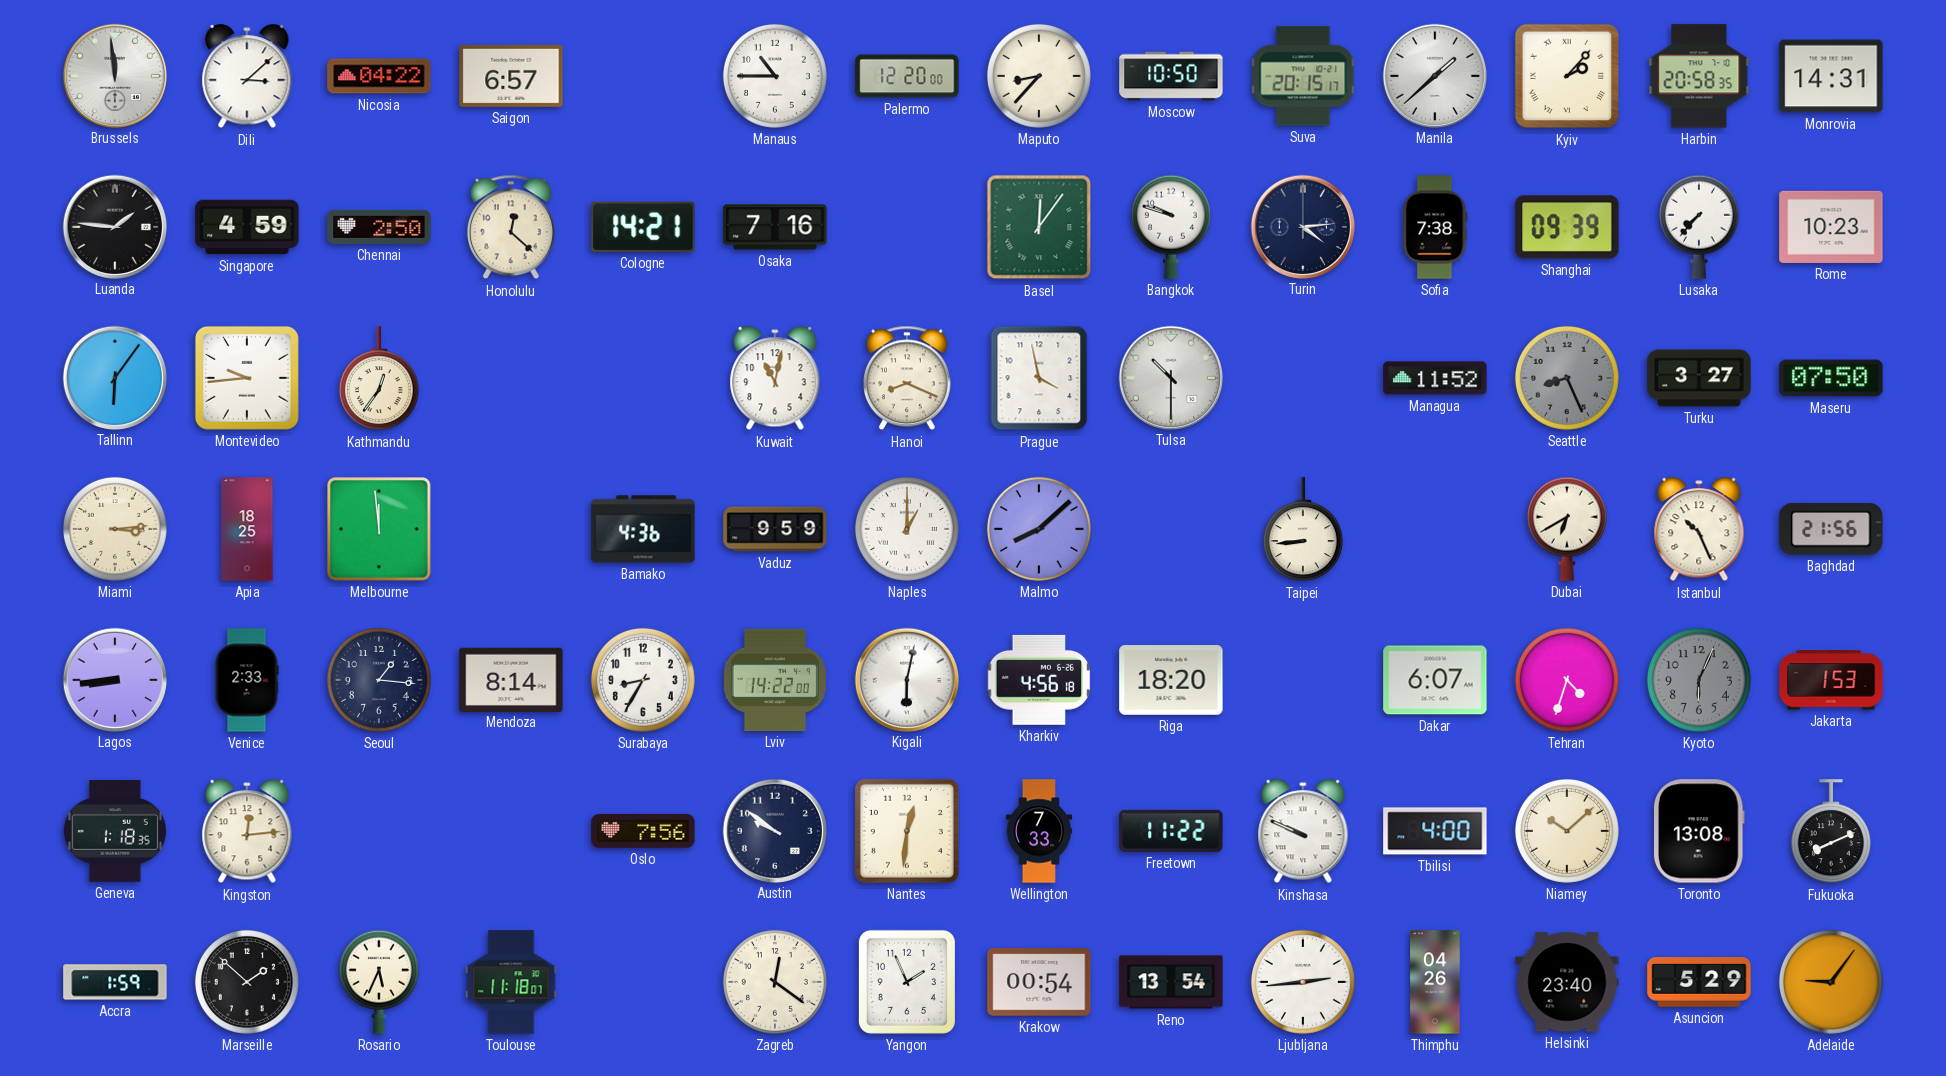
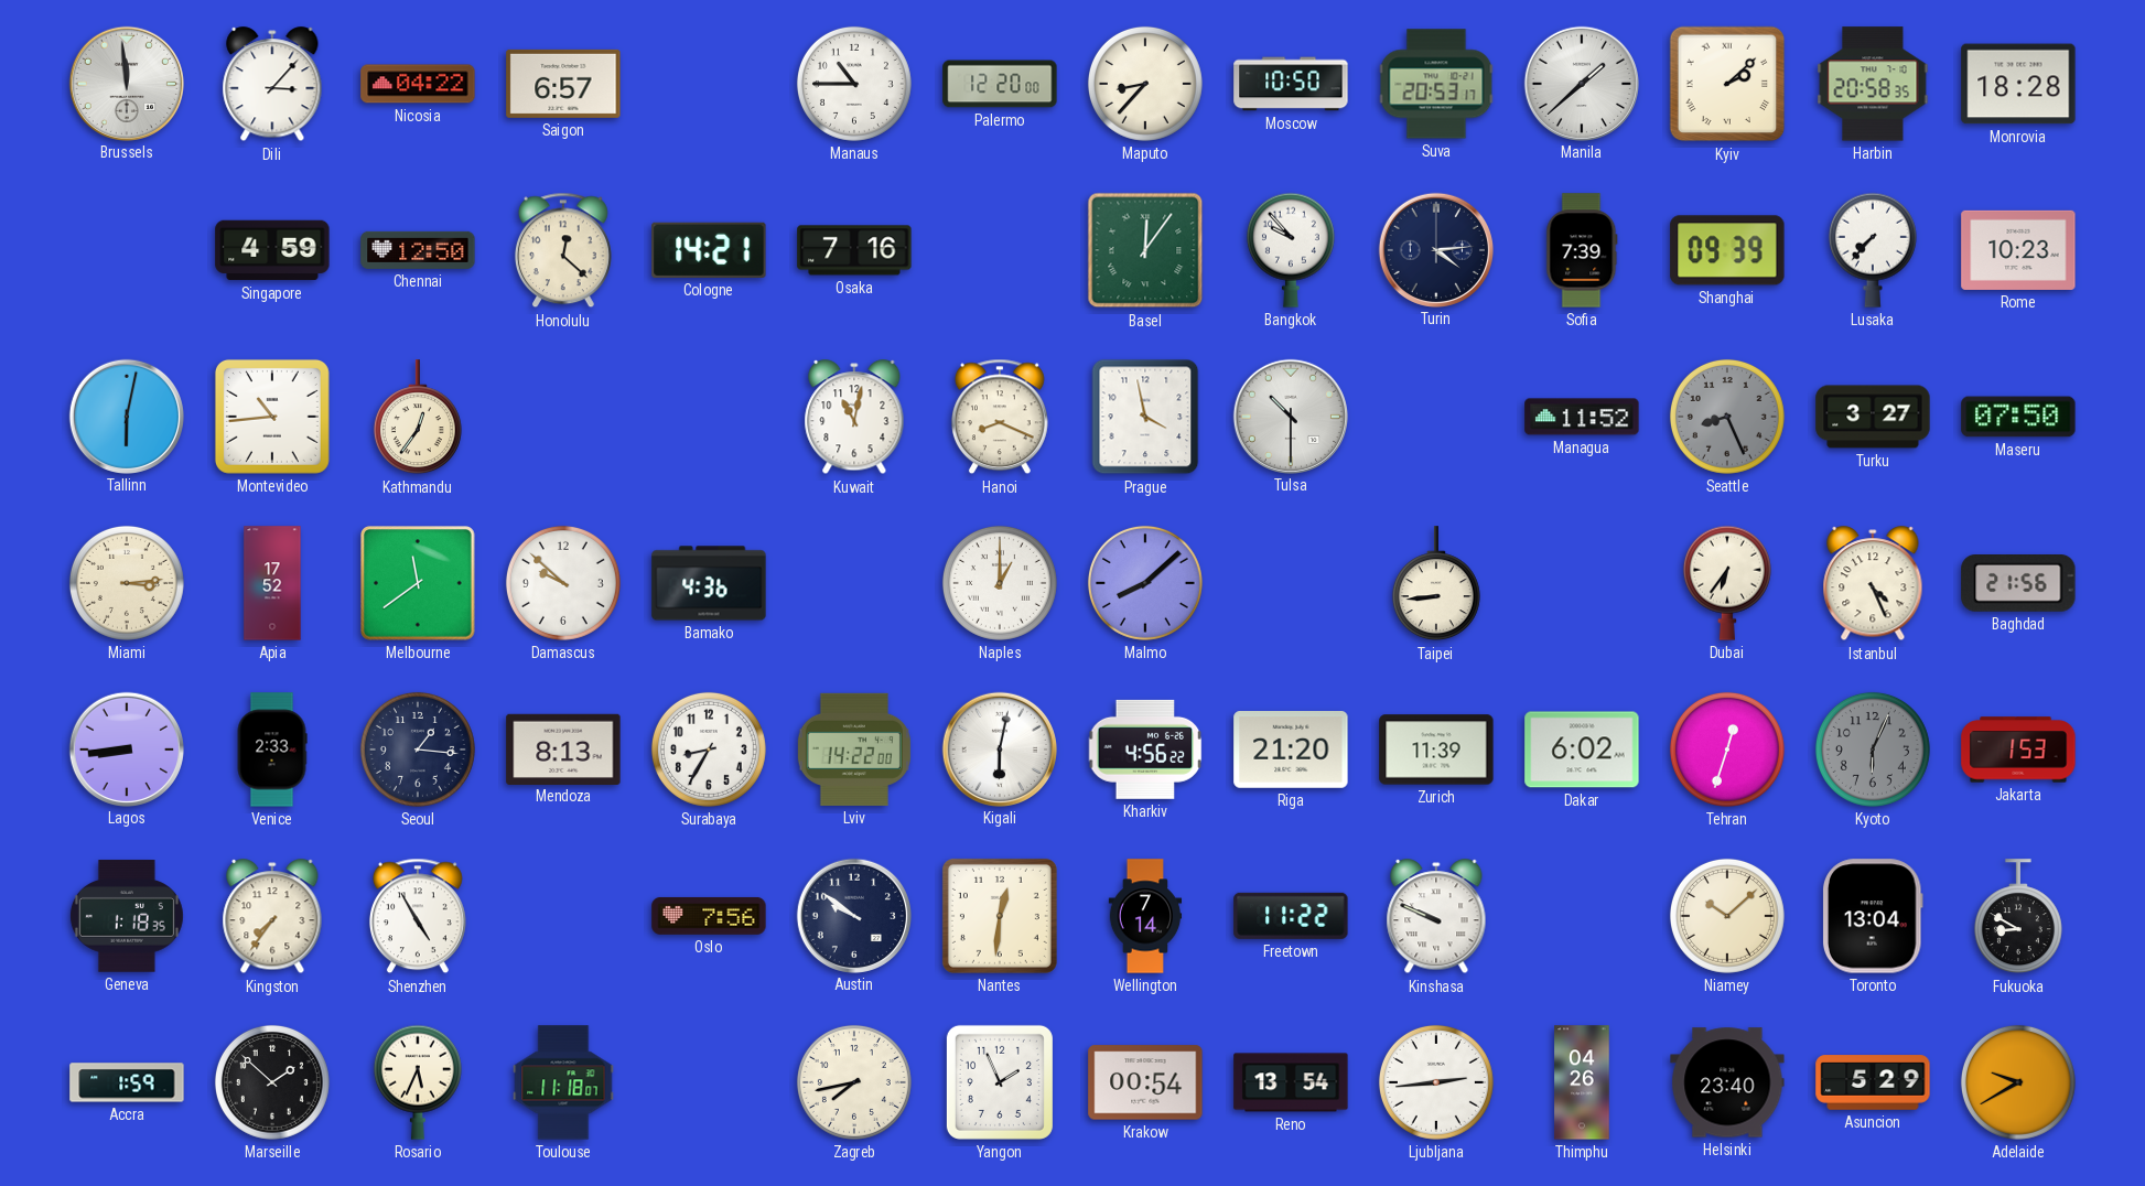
Dili: 3:08 -> 3:07 (272, 85)
Suva: 20:15 -> 20:53 (1436, 84)
Kyiv: 2:07 -> 2:08 (1727, 84)
Monrovia: 14:31 -> 18:28 (2018, 84)
Luanda: 1:46 -> none (114, 226)
Chennai: 2:50 -> 12:50 (418, 250)
Bangkok: 9:48 -> 9:53 (1291, 250)
Sofia: 7:38 -> 7:39 (1582, 250)
Tallinn: 6:06 -> 6:02 (126, 416)
Montevideo: 9:44 -> 10:44 (272, 417)
Apia: 18:25 -> 17:52 (272, 583)
Melbourne: 11:59 -> 11:39 (419, 584)
Damascus: none -> 9:52 (563, 583)
Vaduz: 9:59 -> none (775, 529)
Dubai: 6:40 -> 6:36 (1727, 583)
Istanbul: 10:26 -> 4:26 (1873, 584)
Mendoza: 8:14 -> 8:13 (563, 748)
Kharkiv: 4:56:18 -> 4:56:22 (1145, 750)
Riga: 18:20 -> 21:20 (1291, 751)
Zurich: none -> 11:39 (1436, 750)
Dakar: 6:07 -> 6:02 (1582, 750)
Tehran: 4:33 -> 12:33 (1727, 750)
Kingston: 12:14 -> 7:36 (272, 917)
Shenzhen: none -> 4:55 (418, 916)
Wellington: 7:33 -> 7:14 (1145, 916)
Tbilisi: 4:00 -> none (1435, 831)
Toronto: 13:08 -> 13:04 (1873, 916)
Fukuoka: 8:11 -> 8:50 (2018, 917)
Zagreb: 12:21 -> 7:43 (854, 1082)
Adelaide: 9:06 -> 9:40 (2018, 1082)
